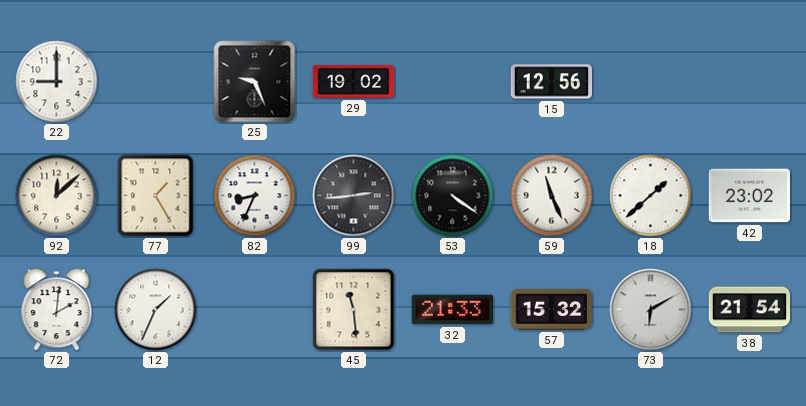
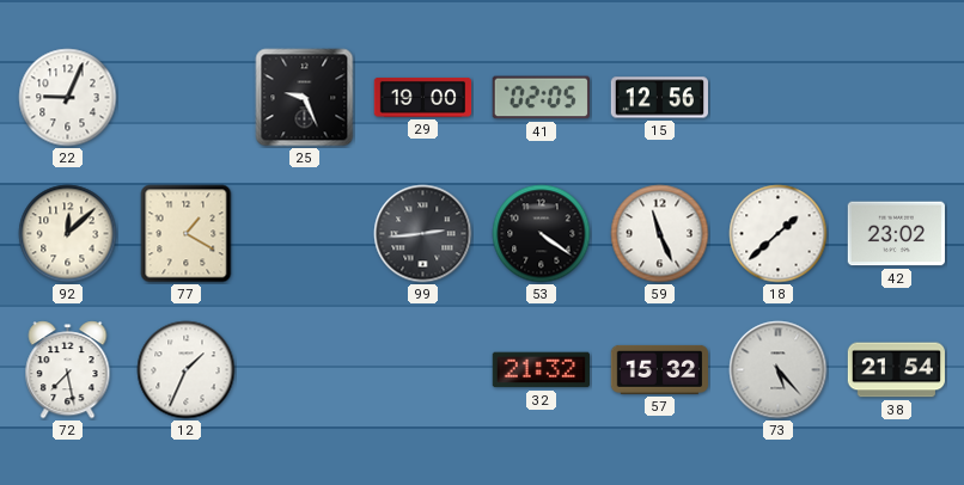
22: 9:00 -> 9:04 (68, 98)
29: 19:02 -> 19:00 (423, 98)
41: none -> 02:05 (541, 98)
77: 1:25 -> 1:20 (187, 234)
82: 8:34 -> none (255, 196)
72: 2:01 -> 7:28 (68, 370)
45: 11:29 -> none (354, 310)
32: 21:33 -> 21:32 (541, 370)
73: 6:10 -> 5:23 (779, 370)
